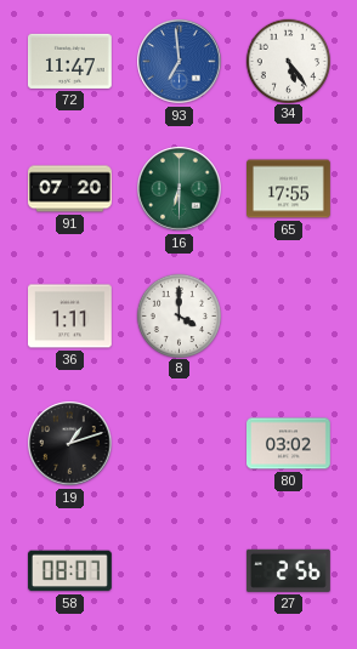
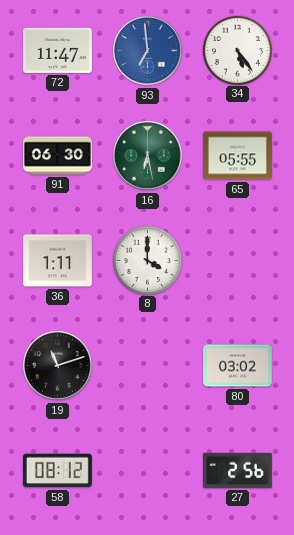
91: 07:20 -> 06:30 (58, 156)
16: 6:30 -> 6:28 (148, 156)
65: 17:55 -> 05:55 (238, 156)
19: 1:12 -> 11:12 (58, 366)
58: 08:07 -> 08:12 (57, 471)
